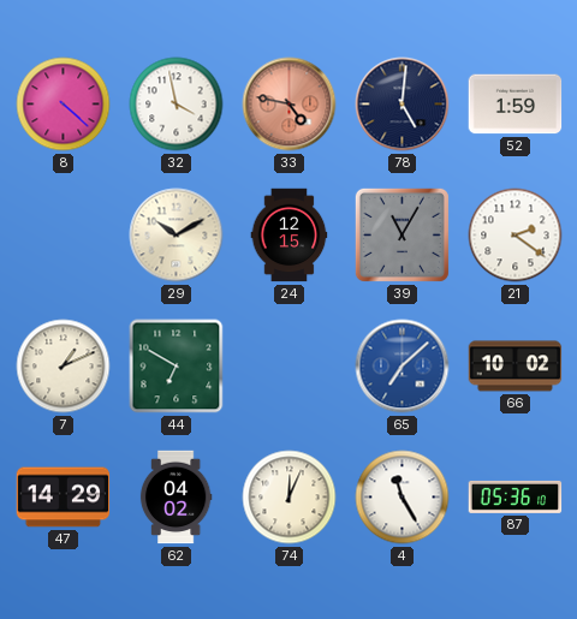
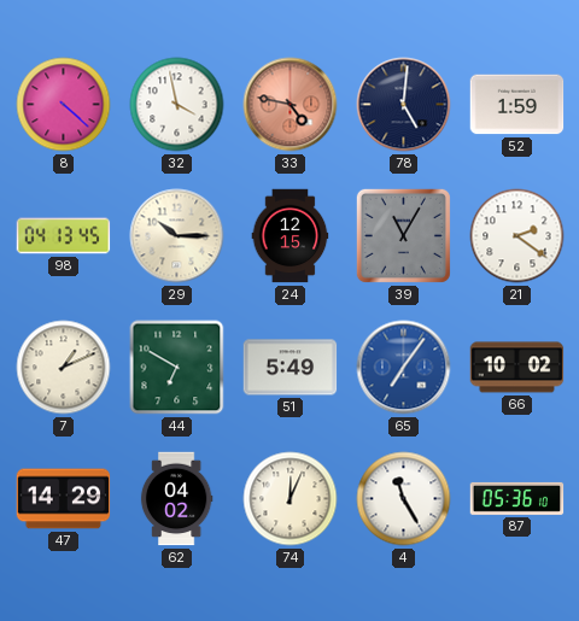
98: none -> 04:13 (64, 236)
29: 10:10 -> 10:15 (177, 236)
51: none -> 5:49 (291, 368)
65: 7:08 -> 7:06 (404, 368)
